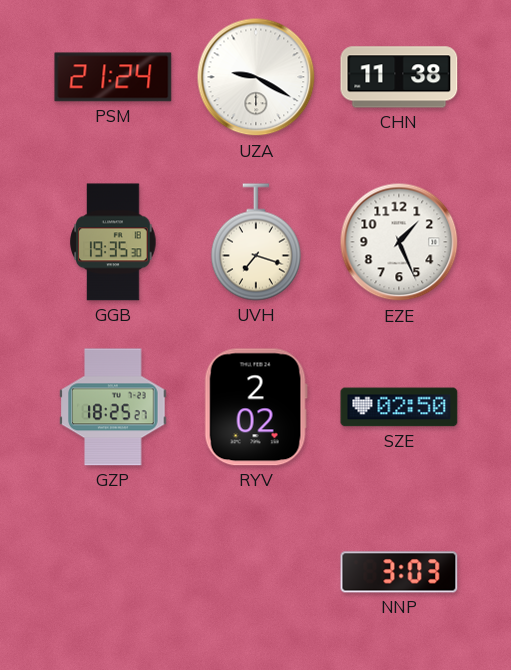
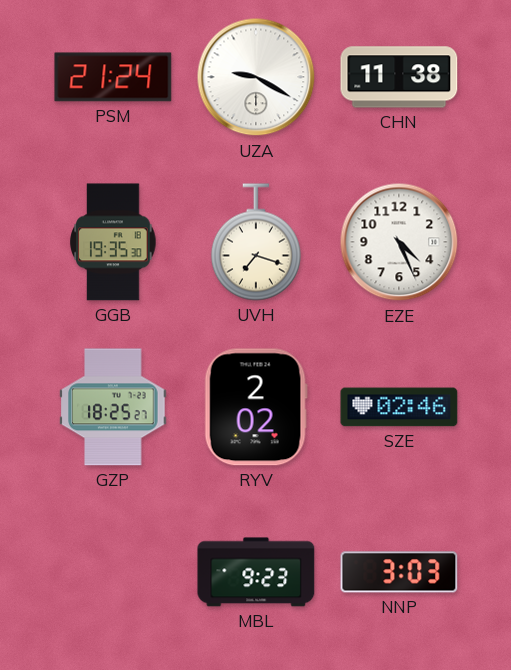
EZE: 1:26 -> 4:26 (399, 242)
SZE: 02:50 -> 02:46 (399, 407)
MBL: none -> 9:23 (256, 572)
